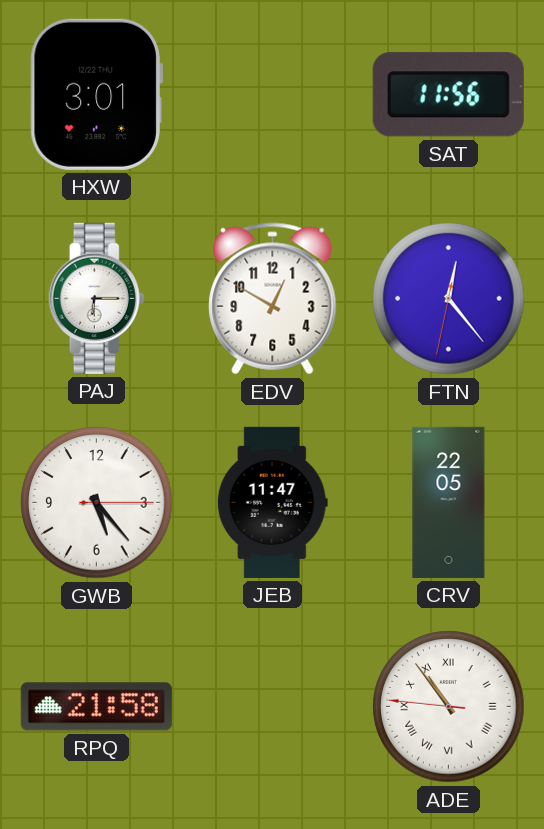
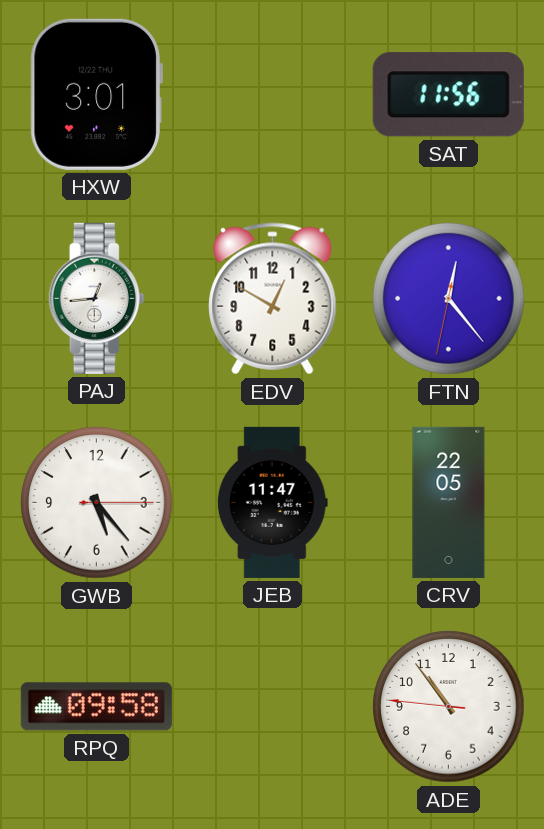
PAJ: 6:15 -> 12:44 (97, 298)
RPQ: 21:58 -> 09:58 (96, 707)
ADE numerals: Roman -> Arabic (449, 707)
